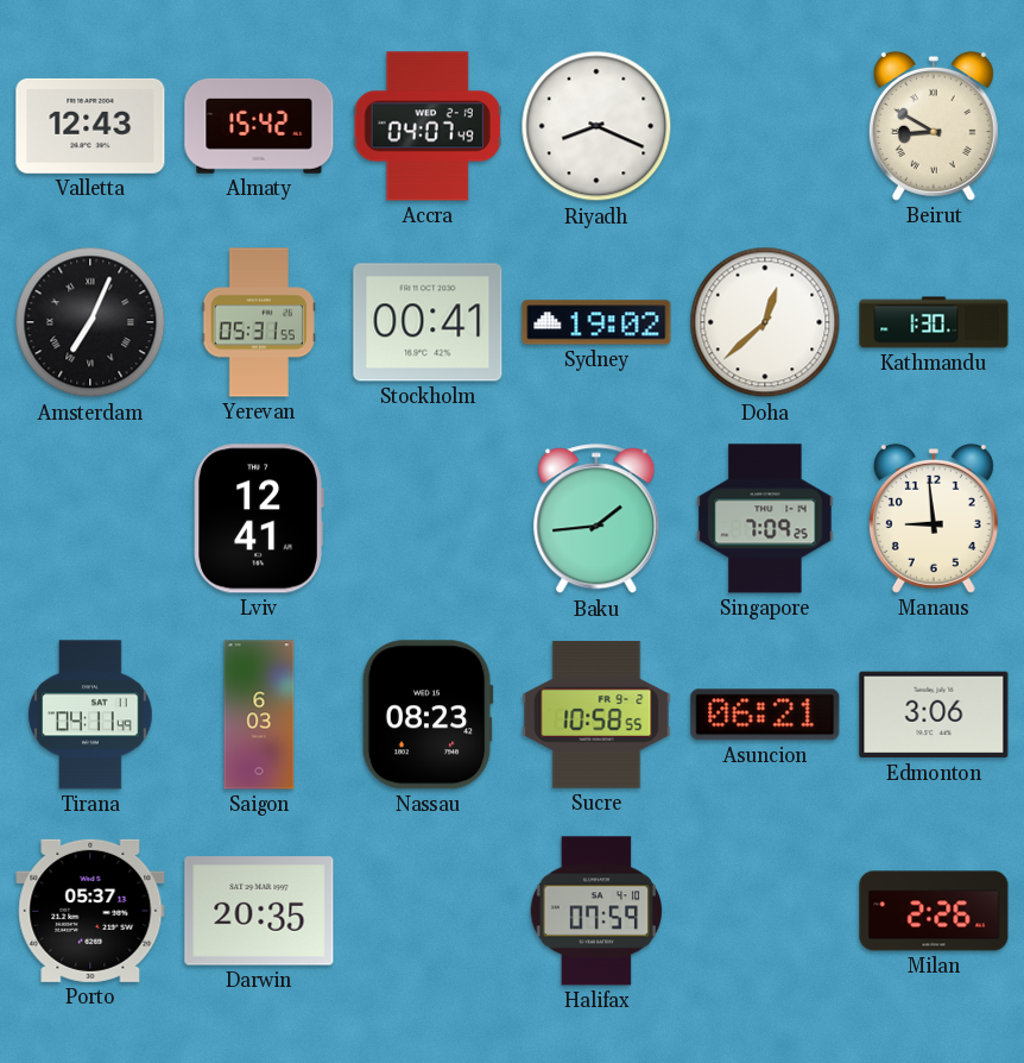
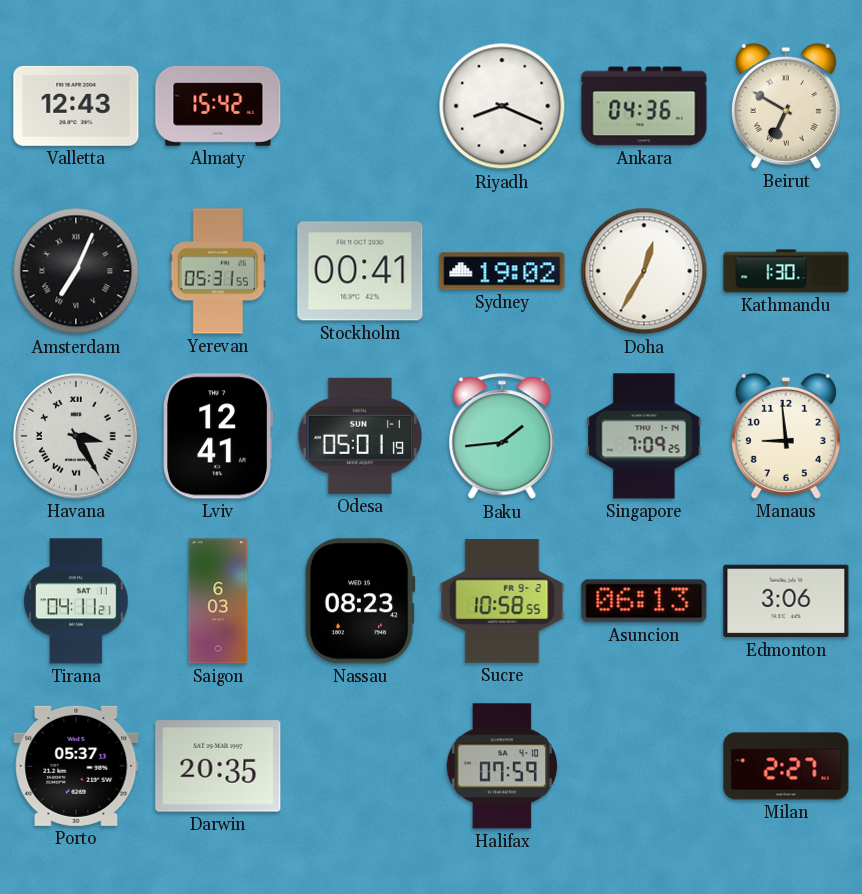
Accra: 04:07 -> none (428, 126)
Ankara: none -> 04:36 (644, 106)
Beirut: 8:50 -> 6:50 (786, 106)
Doha: 12:38 -> 12:35 (644, 271)
Havana: none -> 3:25 (77, 437)
Odesa: none -> 05:01 (359, 436)
Tirana: 04:11:49 -> 04:11:21 (76, 601)
Asuncion: 06:21 -> 06:13 (644, 601)
Milan: 2:26 -> 2:27 (786, 766)
